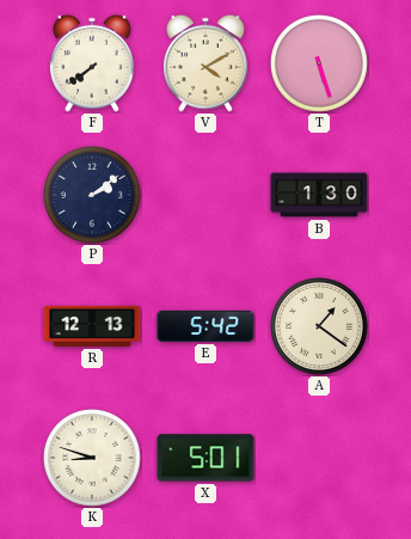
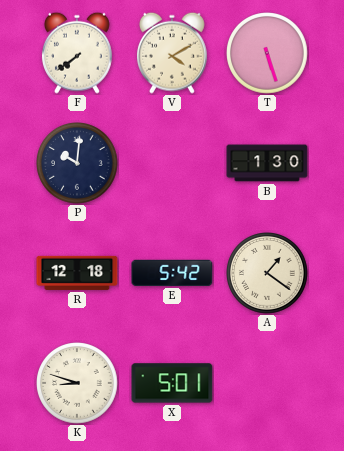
P: 2:09 -> 10:01 (78, 164)
R: 12:13 -> 12:18 (77, 273)
